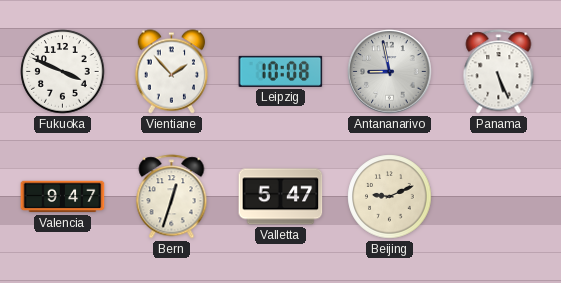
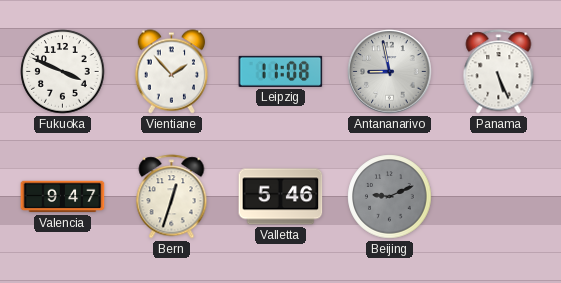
Leipzig: 10:08 -> 11:08 (281, 71)
Valletta: 5:47 -> 5:46 (281, 197)
Beijing dial: cream -> grey (390, 197)
